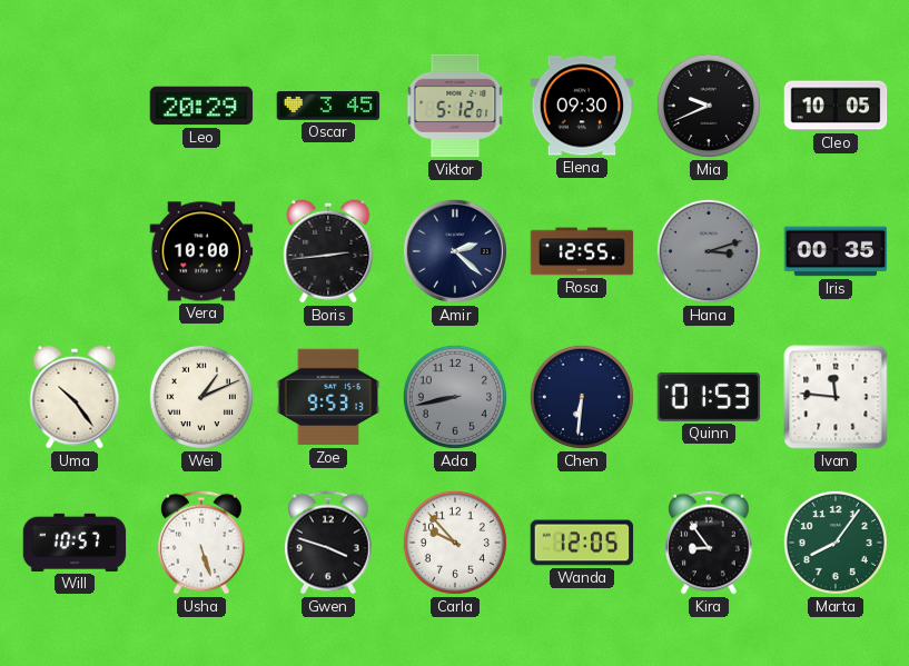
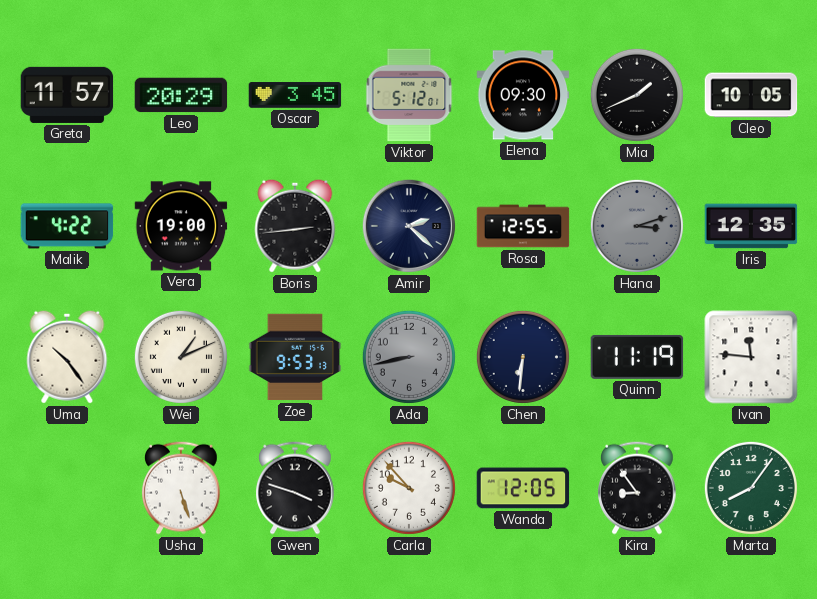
Greta: none -> 11:57 (67, 95)
Mia: 9:41 -> 1:41 (637, 95)
Malik: none -> 4:22 (67, 226)
Vera: 10:00 -> 19:00 (181, 226)
Iris: 00:35 -> 12:35 (751, 226)
Quinn: 01:53 -> 11:19 (637, 357)
Will: 10:57 -> none (75, 543)
